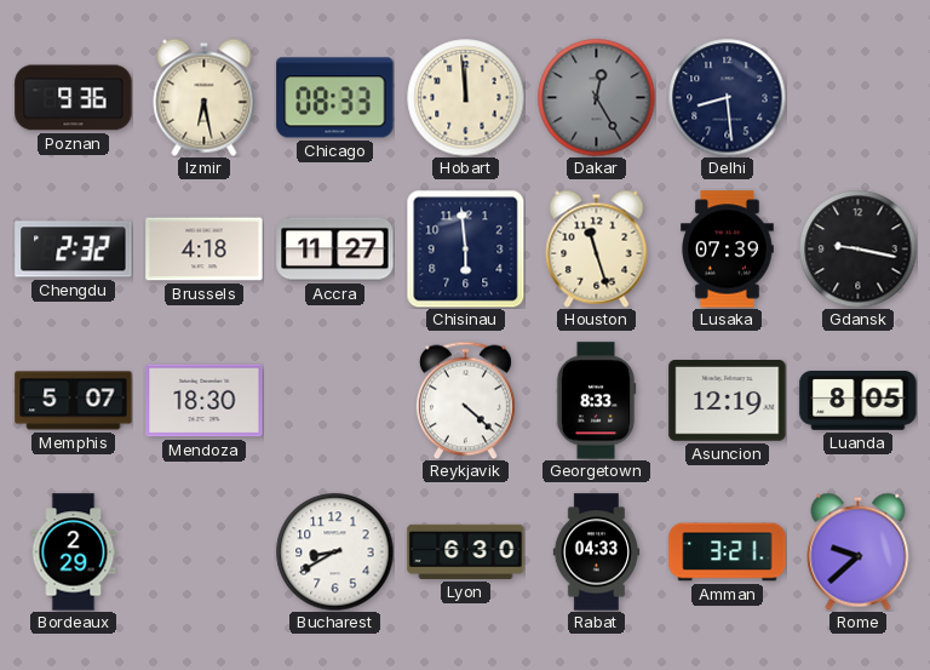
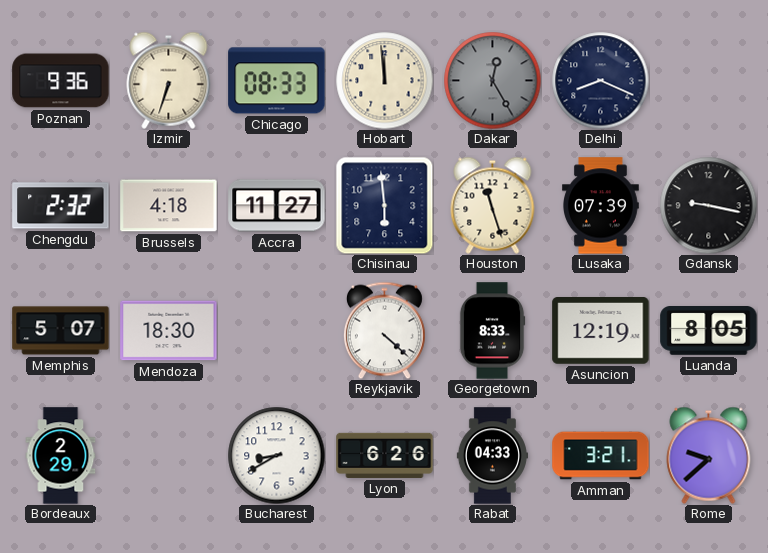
Izmir: 6:28 -> 6:33 (169, 80)
Delhi: 8:29 -> 8:19 (600, 80)
Lyon: 6:30 -> 6:26 (385, 455)
